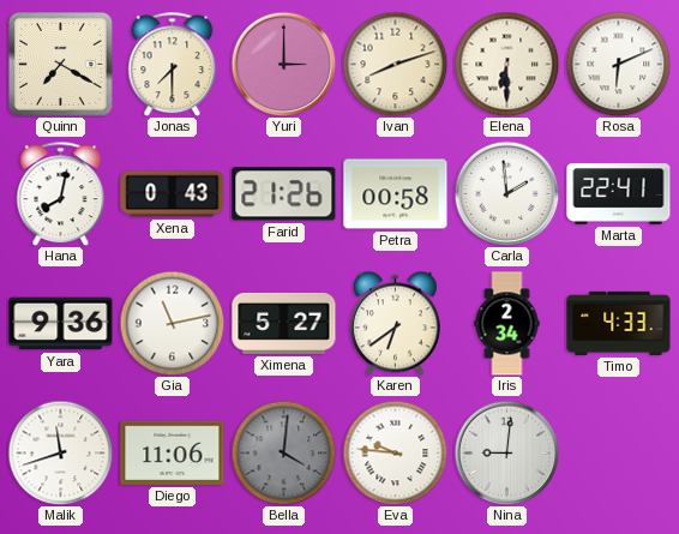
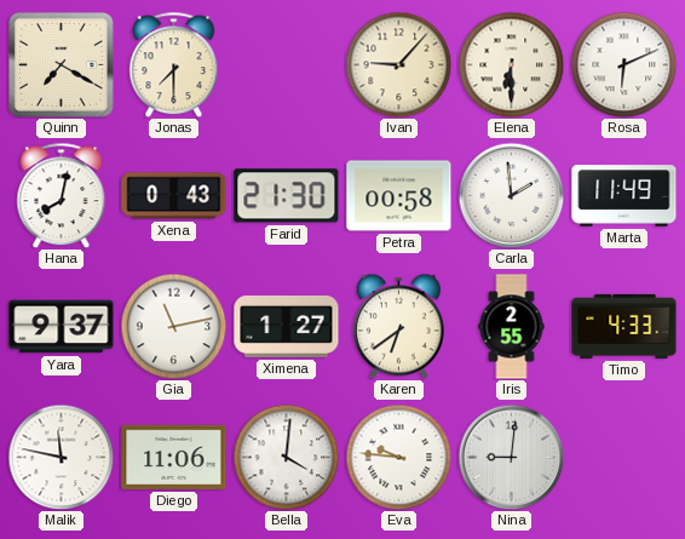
Yuri: 3:00 -> none (283, 64)
Ivan: 8:12 -> 9:07 (398, 64)
Farid: 21:26 -> 21:30 (287, 196)
Marta: 22:41 -> 11:49 (624, 196)
Yara: 9:36 -> 9:37 (62, 327)
Ximena: 5:27 -> 1:27 (287, 326)
Iris: 2:34 -> 2:55 (512, 327)
Malik: 11:42 -> 11:47 (61, 457)
Bella dial: grey -> white (286, 457)
